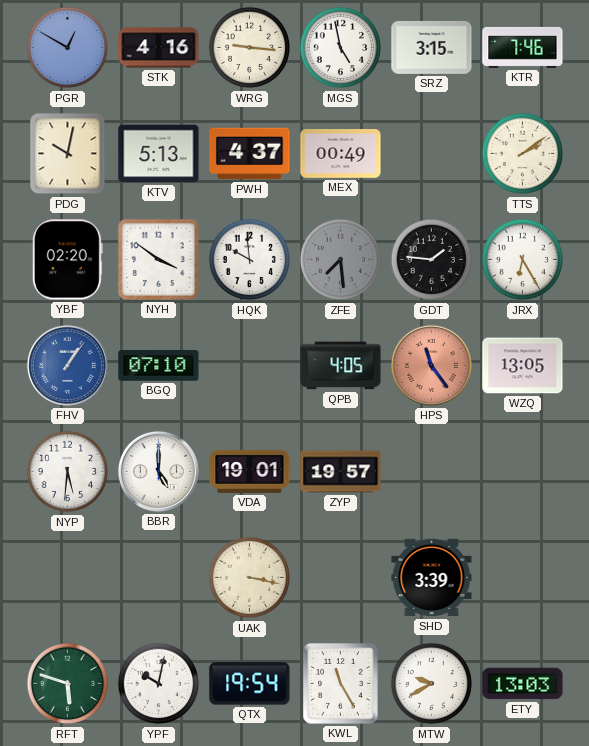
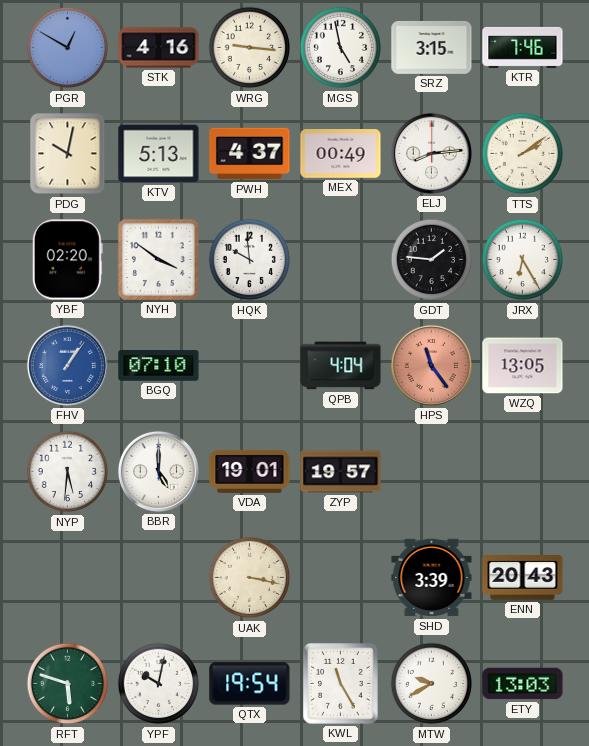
ELJ: none -> 8:14 (431, 153)
ZFE: 7:29 -> none (341, 260)
QPB: 4:05 -> 4:04 (341, 366)
ENN: none -> 20:43 (523, 578)
